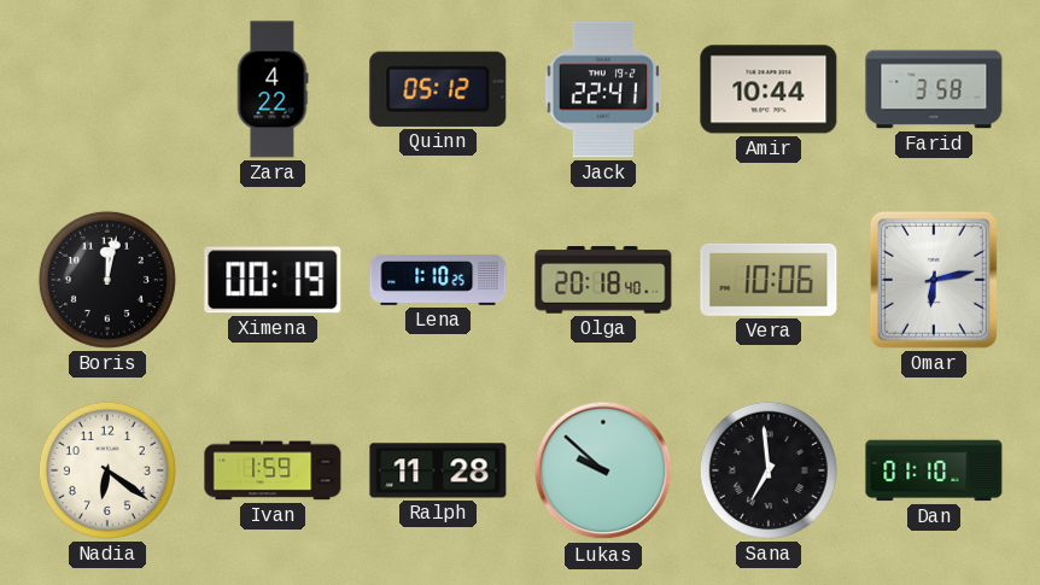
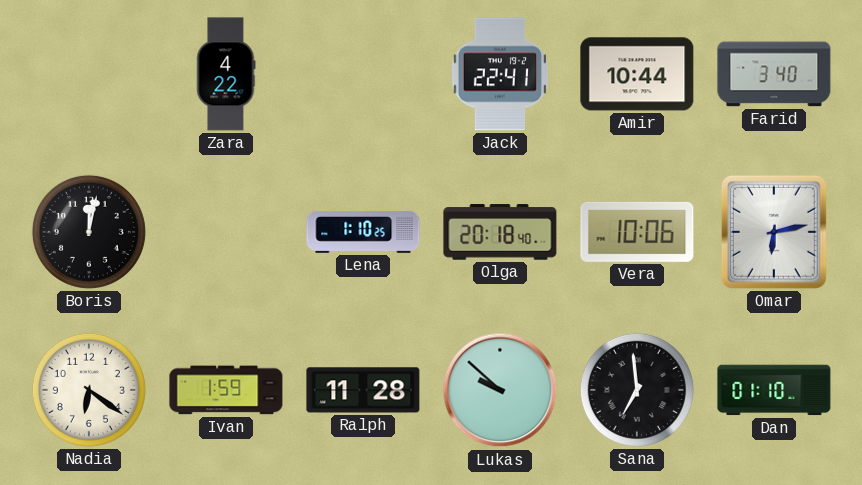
Quinn: 05:12 -> none (438, 89)
Farid: 3:58 -> 3:40 (774, 74)
Ximena: 00:19 -> none (273, 280)
